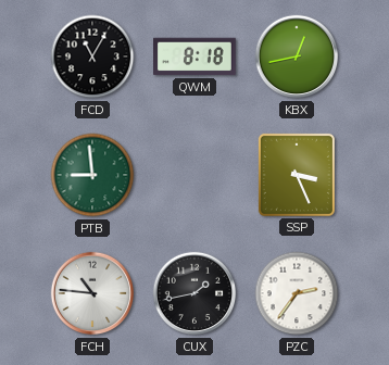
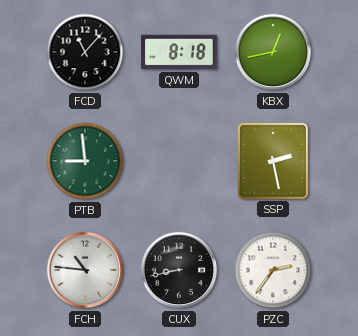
FCD: 11:05 -> 11:07 (85, 52)
SSP: 3:26 -> 2:28 (273, 161)
CUX: 1:43 -> 8:43 (179, 270)
